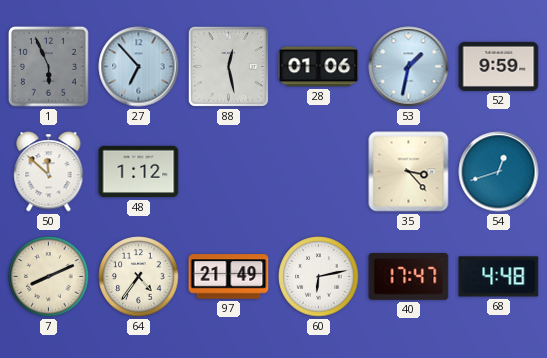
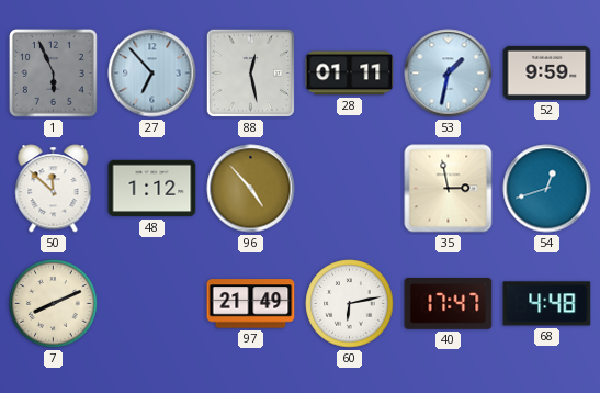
28: 01:06 -> 01:11 (350, 74)
96: none -> 4:53 (251, 189)
35: 3:23 -> 2:58 (449, 189)
64: 4:36 -> none (139, 277)
